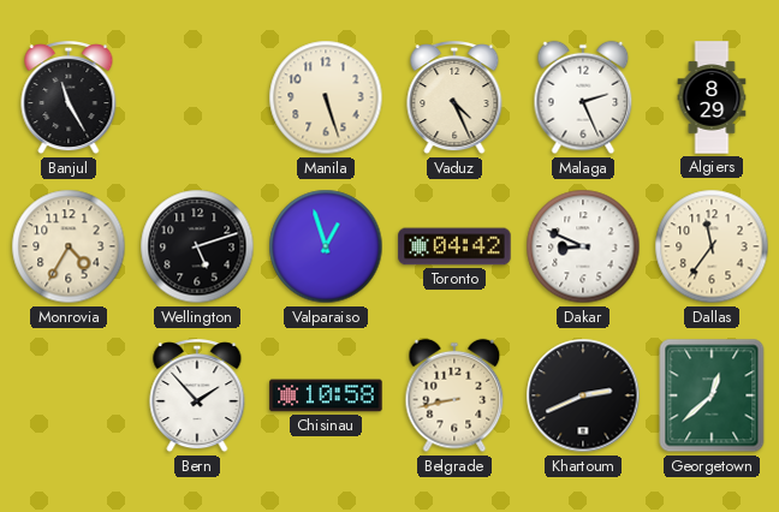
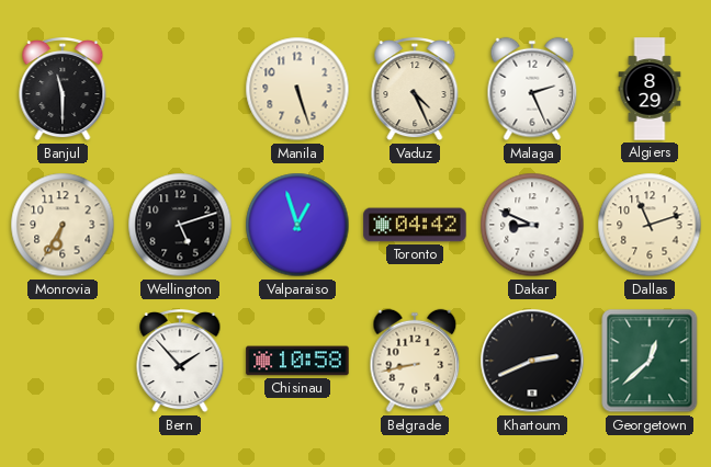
Banjul: 11:25 -> 11:30 (63, 90)
Monrovia: 4:35 -> 6:35 (63, 225)
Dallas: 11:36 -> 11:12 (650, 225)
